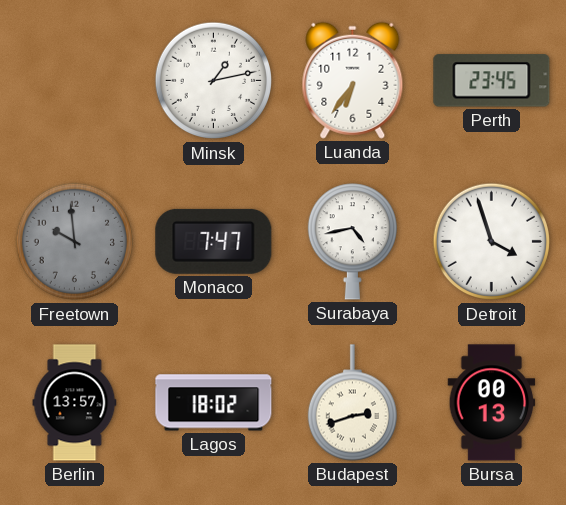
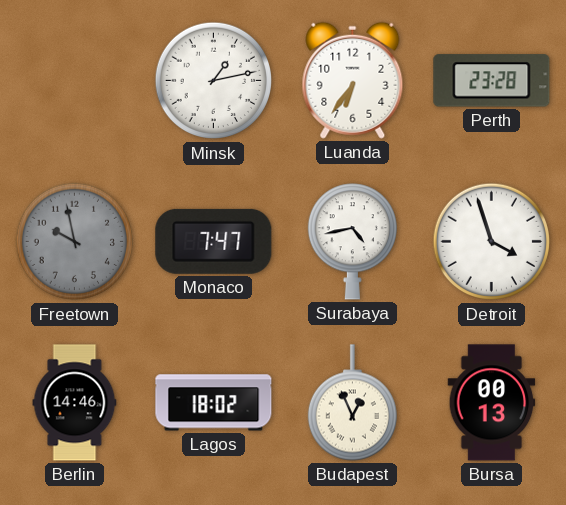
Perth: 23:45 -> 23:28 (492, 81)
Freetown: 9:59 -> 9:58 (75, 242)
Berlin: 13:57 -> 14:46 (75, 403)
Budapest: 2:42 -> 12:56 (352, 403)
